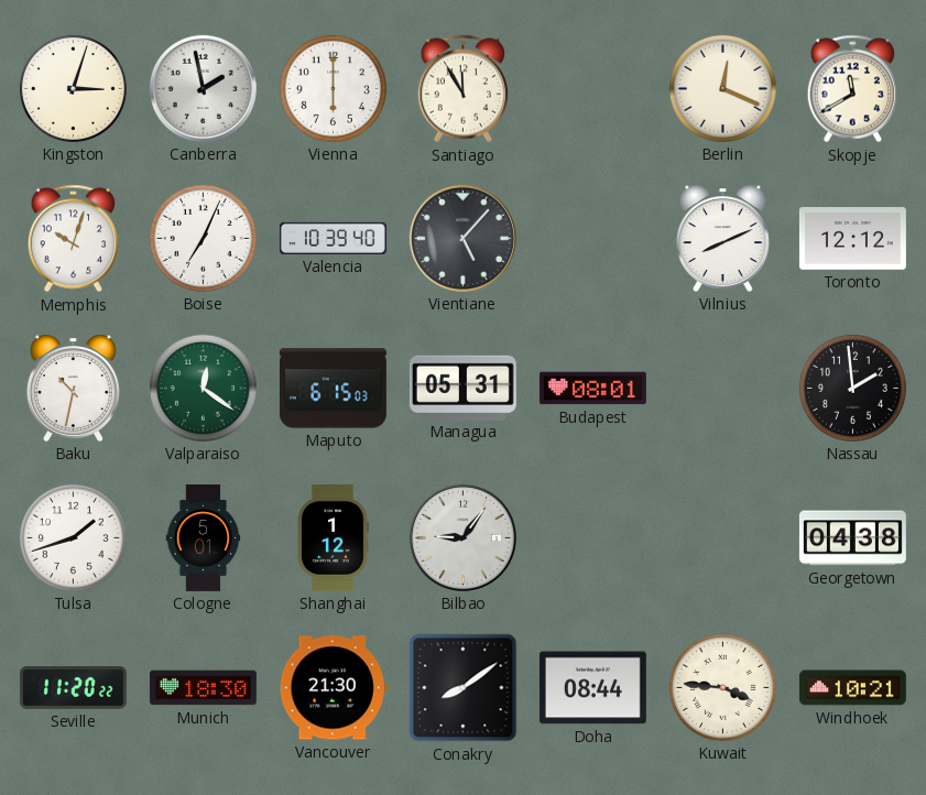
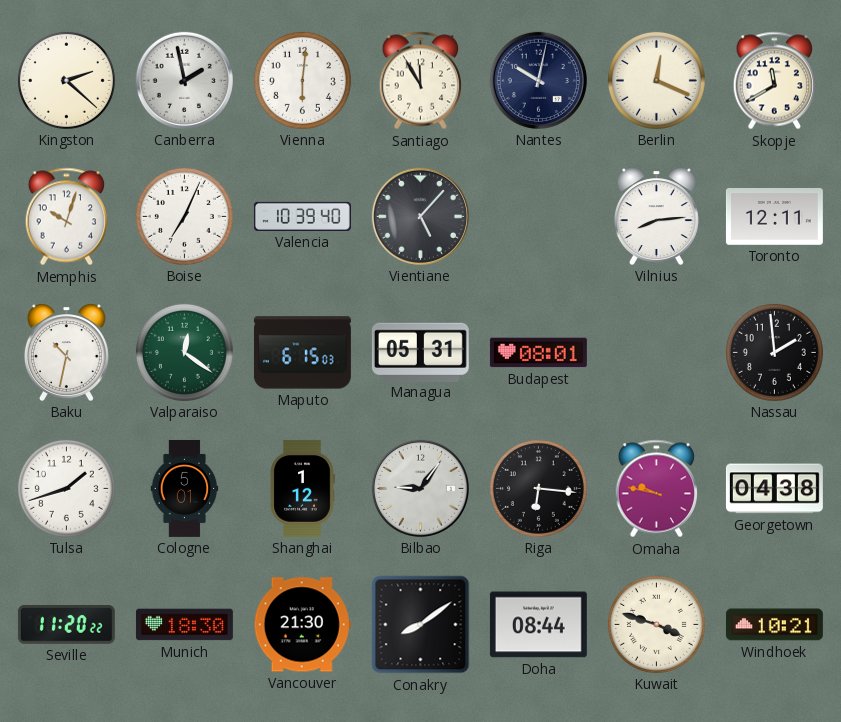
Kingston: 3:03 -> 2:22 (66, 80)
Vienna: 6:00 -> 6:01 (302, 80)
Nantes: none -> 10:02 (538, 80)
Vilnius: 8:11 -> 8:14 (656, 216)
Toronto: 12:12 -> 12:11 (774, 217)
Riga: none -> 6:16 (538, 488)
Omaha: none -> 9:47 (657, 489)
Kuwait: 3:46 -> 3:48 (656, 624)
